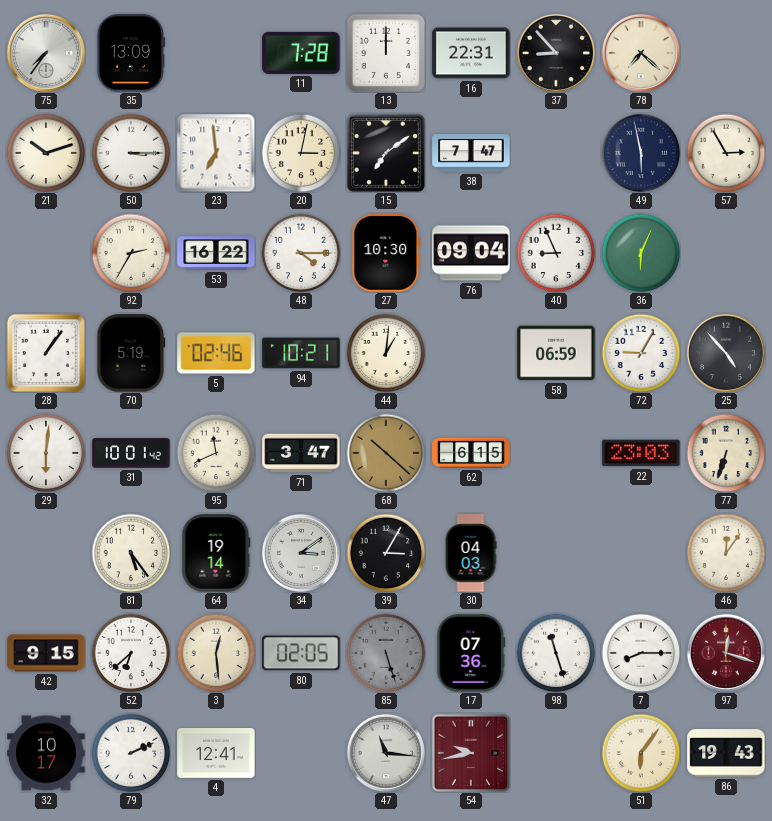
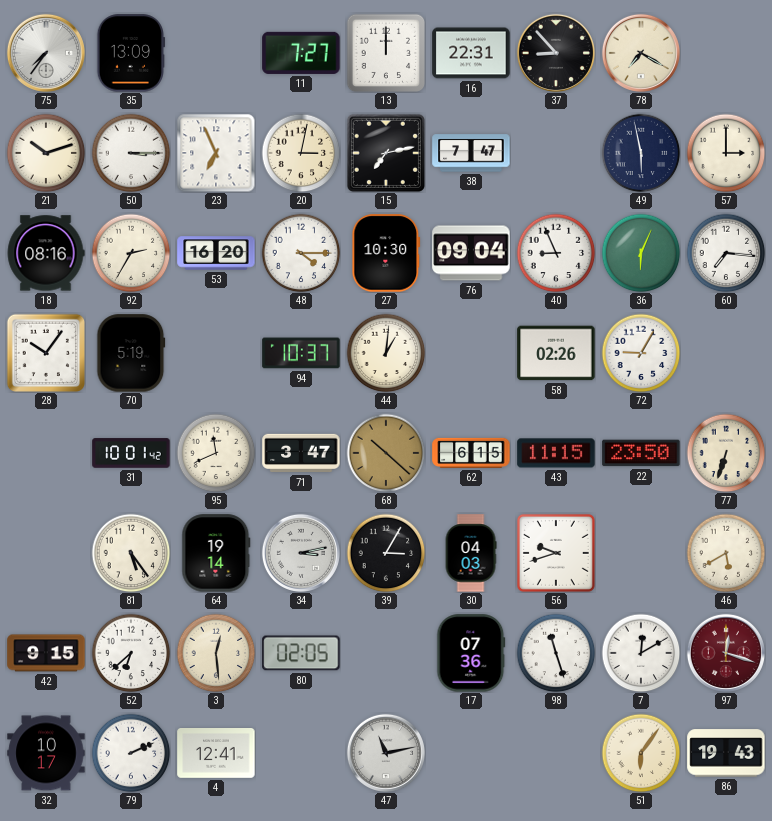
11: 7:28 -> 7:27 (301, 53)
78: 7:22 -> 7:20 (641, 53)
23: 6:59 -> 6:56 (216, 153)
15: 7:09 -> 7:13 (386, 153)
57: 2:55 -> 3:00 (726, 153)
18: none -> 08:16 (46, 253)
53: 16:22 -> 16:20 (216, 253)
60: none -> 7:16 (726, 253)
28: 1:06 -> 10:06 (46, 353)
5: 02:46 -> none (216, 353)
94: 10:21 -> 10:37 (301, 353)
58: 06:59 -> 02:26 (556, 353)
25: 4:53 -> none (726, 353)
29: 6:01 -> none (46, 453)
43: none -> 11:15 (556, 453)
22: 23:03 -> 23:50 (641, 453)
34: 3:09 -> 3:13 (301, 553)
56: none -> 9:42 (556, 553)
46: 12:06 -> 5:40 (726, 553)
85: 5:27 -> none (386, 653)
7: 8:15 -> 12:10 (641, 653)
47: 11:16 -> 11:13 (386, 753)
54: 9:43 -> none (471, 753)
